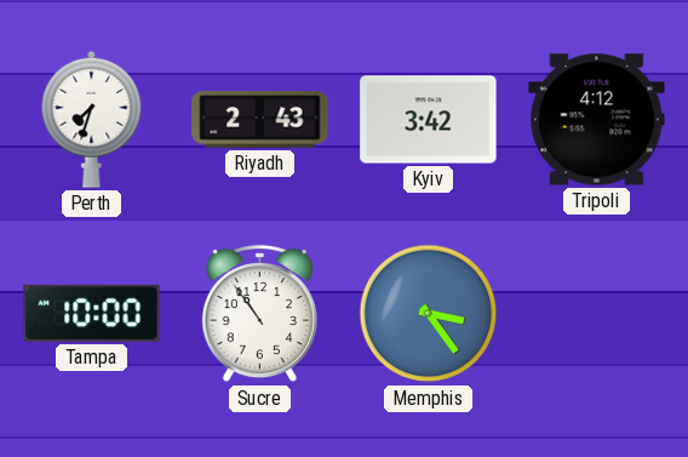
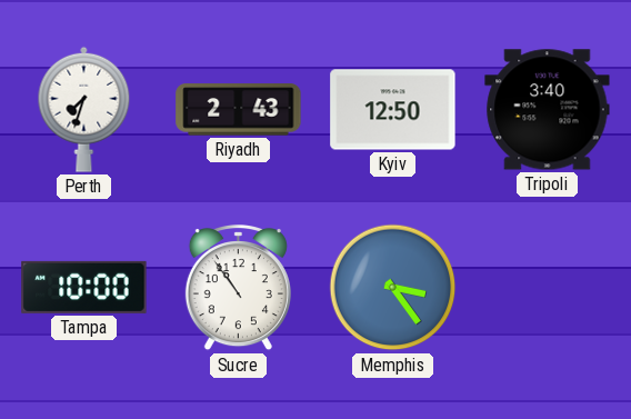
Kyiv: 3:42 -> 12:50 (393, 110)
Tripoli: 4:12 -> 3:40 (548, 110)
